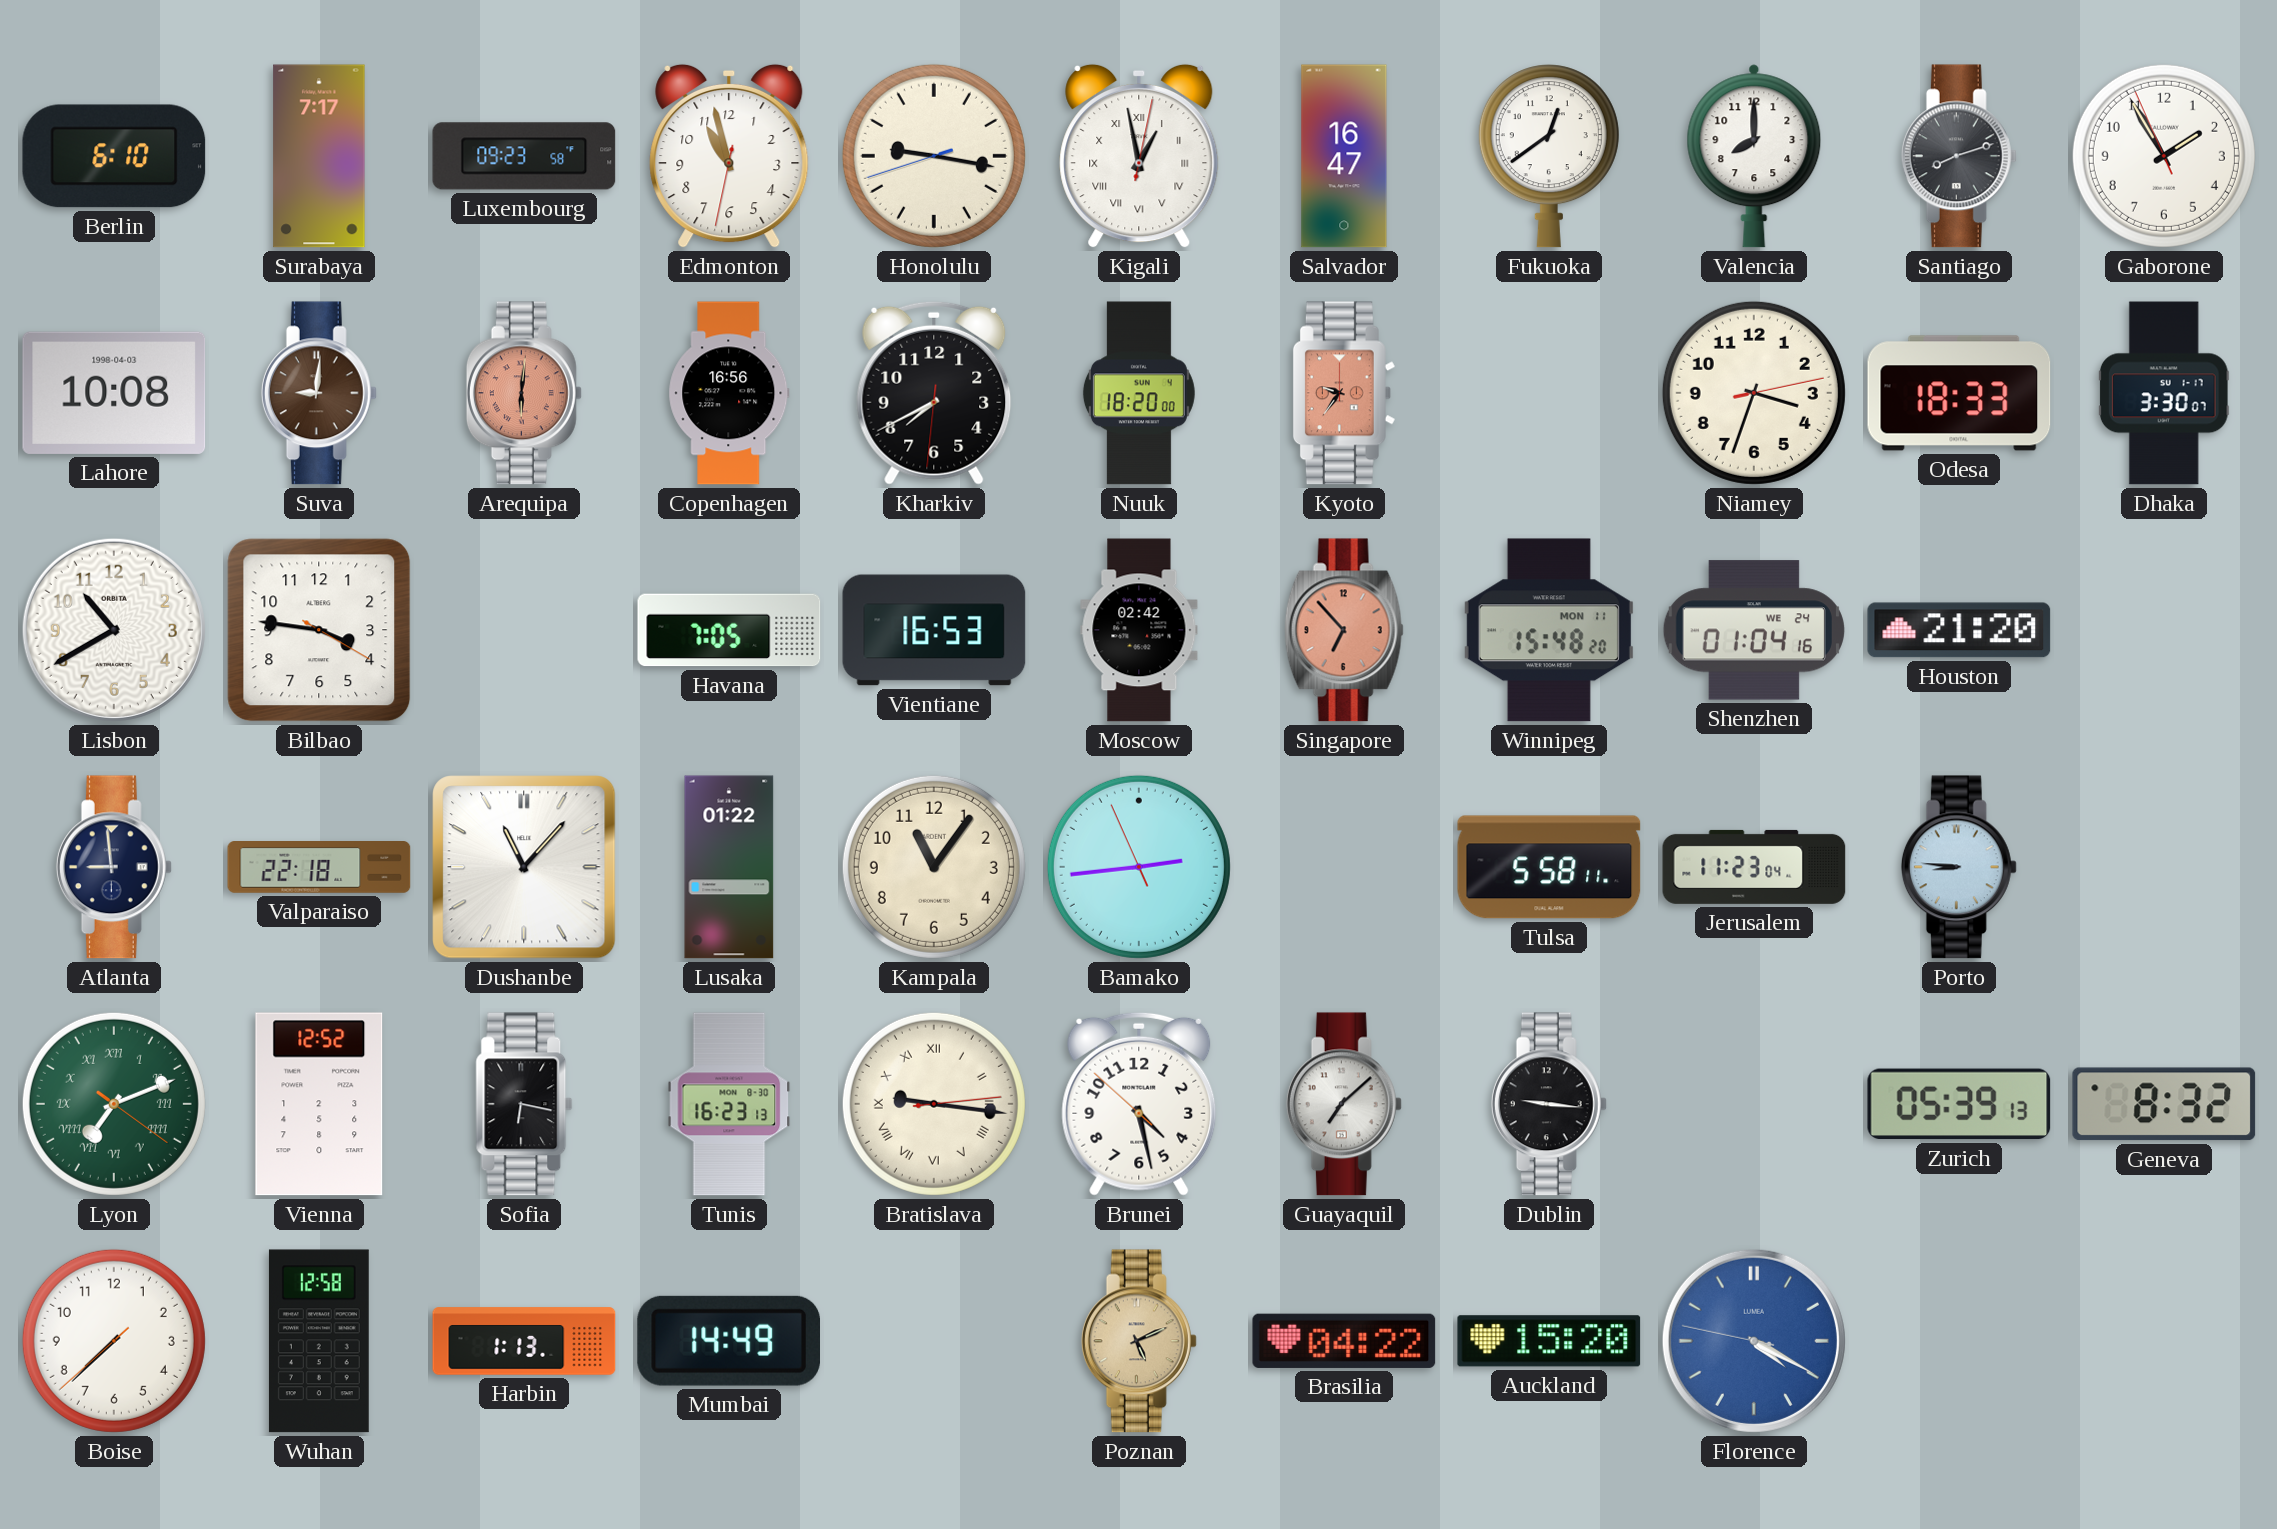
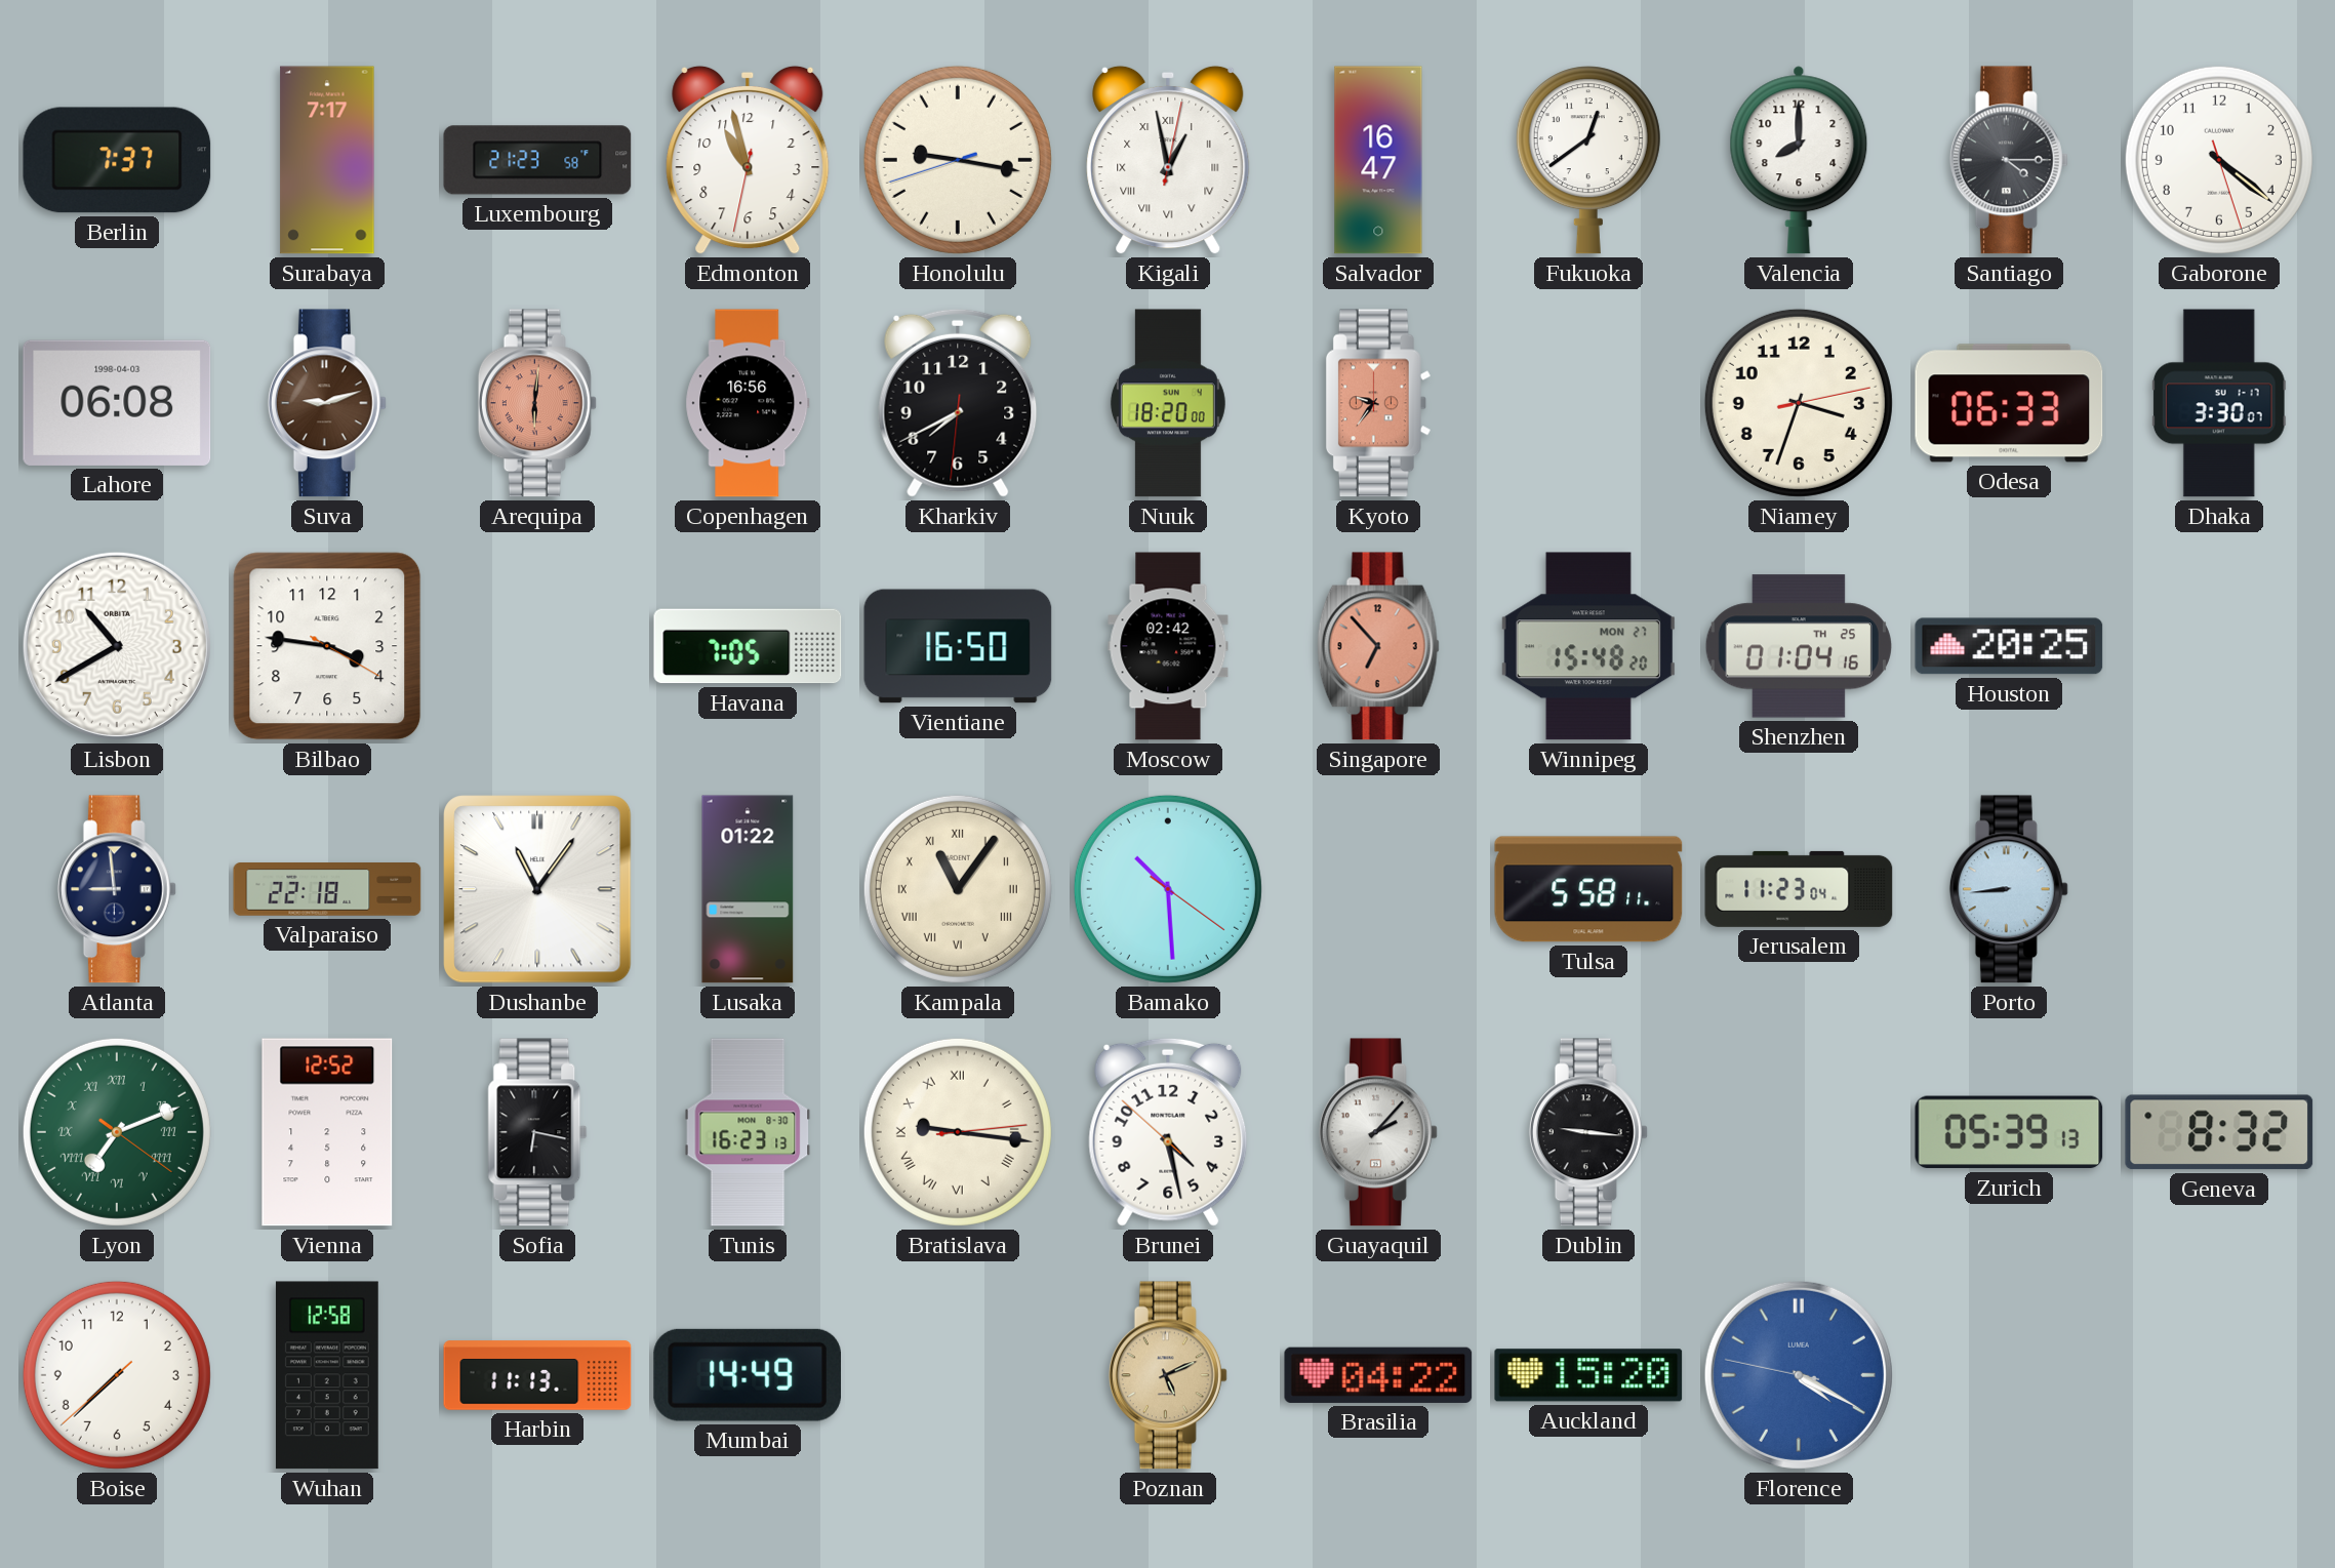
Berlin: 6:10 -> 7:37 (117, 160)
Luxembourg: 09:23 -> 21:23 (537, 160)
Santiago: 8:12 -> 4:15 (2009, 160)
Gaborone: 1:54 -> 4:21 (2219, 160)
Lahore: 10:08 -> 06:08 (117, 403)
Suva: 9:01 -> 9:12 (327, 403)
Odesa: 18:33 -> 06:33 (2009, 403)
Vientiane: 16:53 -> 16:50 (958, 646)
Winnipeg date: MON 11 -> MON 27 (1588, 646)
Shenzhen date: WE 24 -> TH 25 (1799, 646)
Houston: 21:20 -> 20:25 (2009, 646)
Dushanbe: 11:07 -> 11:06 (537, 889)
Kampala numerals: Arabic -> Roman (958, 889)
Bamako: 2:43 -> 10:29 (1168, 889)
Porto: 8:46 -> 8:44 (2009, 889)
Guayaquil: 7:08 -> 2:07 (1378, 1132)
Harbin: 1:13 -> 11:13 (537, 1375)
